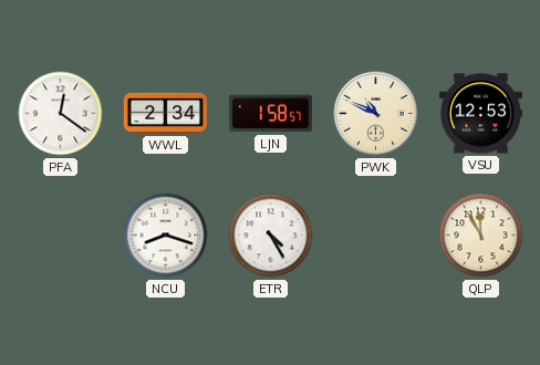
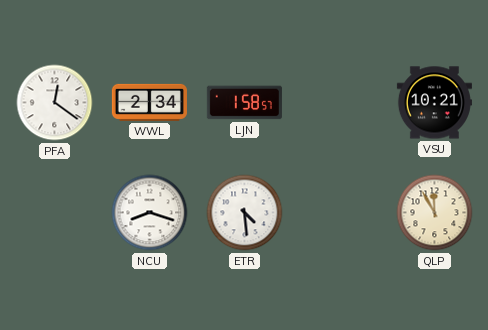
PWK: 10:49 -> none (376, 114)
VSU: 12:53 -> 10:21 (434, 103)
ETR: 4:25 -> 4:29 (245, 213)
